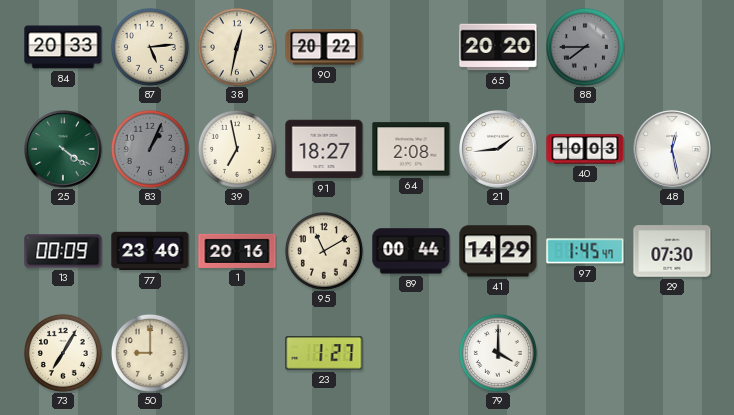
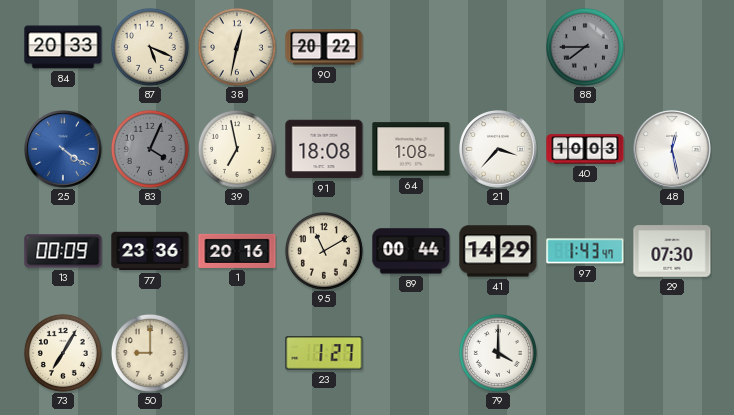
87: 5:14 -> 5:19 (150, 47)
65: 20:20 -> none (498, 47)
25 dial: green -> blue (63, 149)
83: 1:04 -> 4:04 (150, 149)
91: 18:27 -> 18:08 (324, 149)
64: 2:08 -> 1:08 (411, 149)
21: 1:44 -> 3:37 (498, 149)
77: 23:40 -> 23:36 (150, 251)
97: 1:45 -> 1:43 (585, 251)
